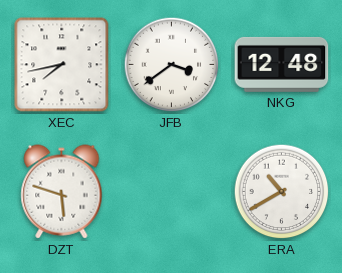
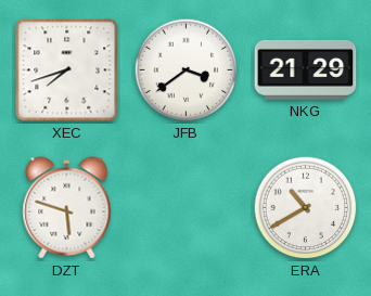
XEC: 7:43 -> 7:42 (67, 70)
NKG: 12:48 -> 21:29 (306, 69)
